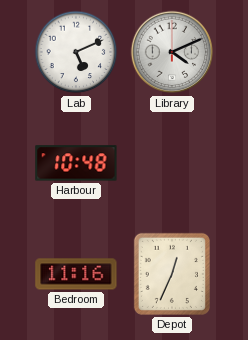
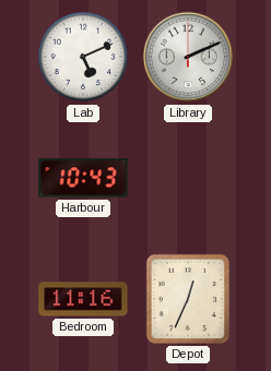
Library: 4:11 -> 2:11 (188, 57)
Harbour: 10:48 -> 10:43 (83, 178)
